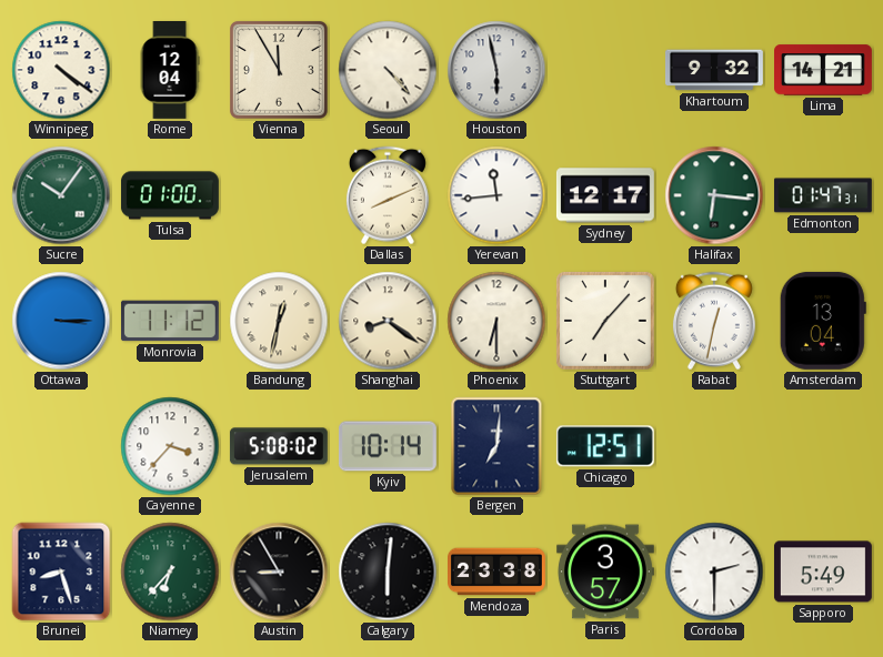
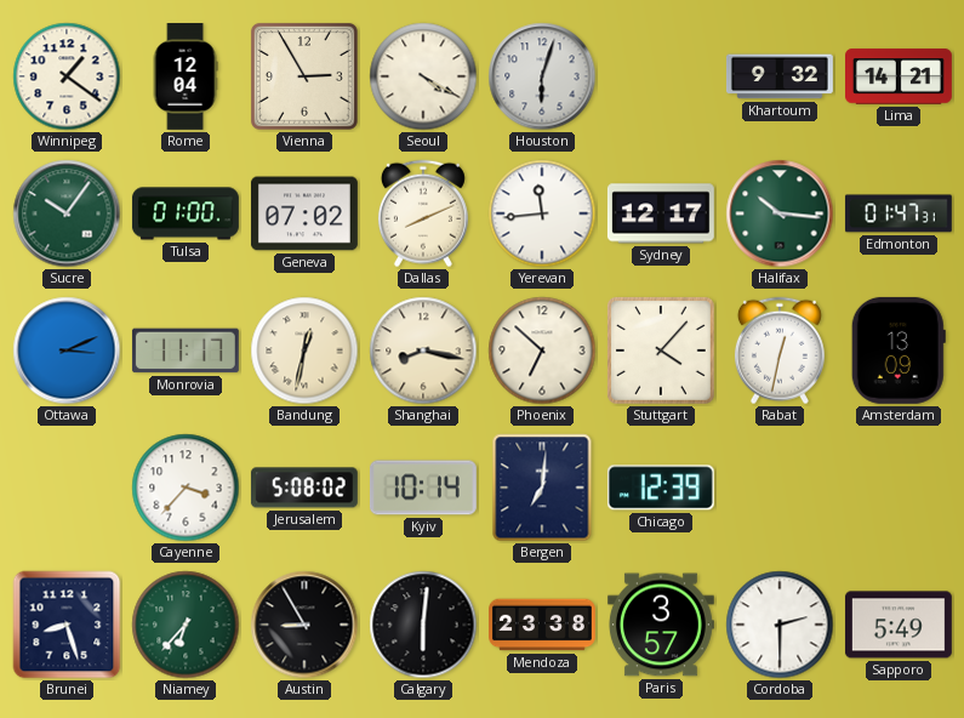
Winnipeg: 4:21 -> 1:21 (67, 76)
Vienna: 11:55 -> 2:55 (304, 76)
Seoul: 4:23 -> 4:20 (423, 76)
Houston: 5:58 -> 6:03 (542, 76)
Geneva: none -> 07:02 (304, 213)
Halifax: 6:16 -> 10:16 (780, 213)
Ottawa: 3:15 -> 3:11 (67, 351)
Monrovia: 11:12 -> 11:17 (186, 351)
Shanghai: 8:21 -> 8:17 (423, 351)
Phoenix: 6:30 -> 6:52 (542, 351)
Stuttgart: 7:07 -> 4:07 (661, 351)
Amsterdam: 13:04 -> 13:09 (899, 351)
Chicago: 12:51 -> 12:39 (661, 488)
